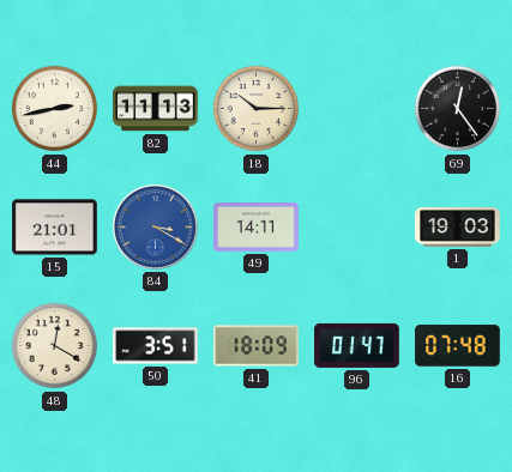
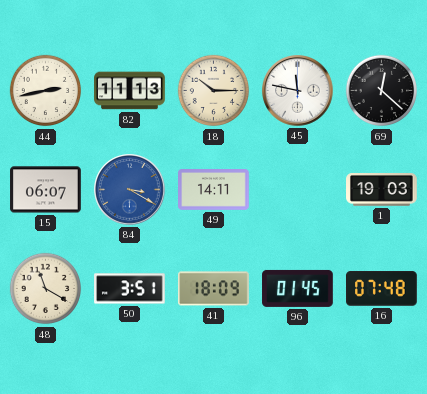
45: none -> 11:47 (298, 91)
69: 12:24 -> 12:22 (382, 91)
15: 21:01 -> 06:07 (46, 190)
48: 12:20 -> 11:20 (46, 289)
96: 01:47 -> 01:45 (298, 288)
